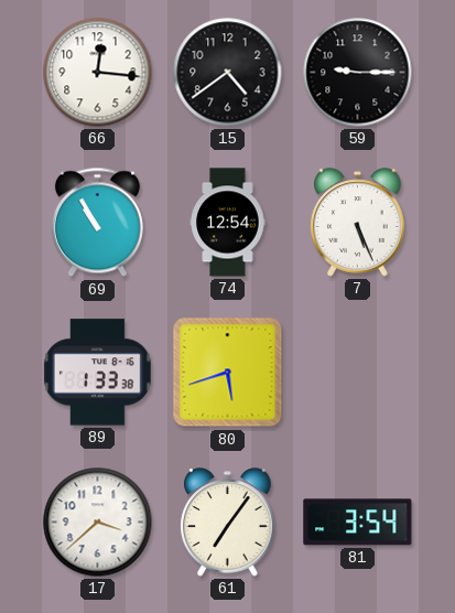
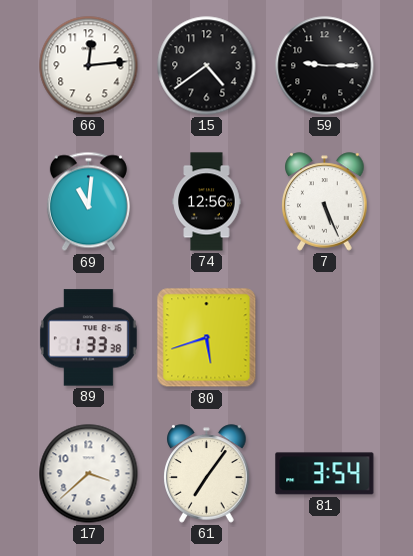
66: 12:16 -> 12:14 (89, 66)
69: 10:55 -> 11:01 (88, 202)
74: 12:54 -> 12:56 (207, 202)
